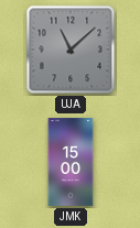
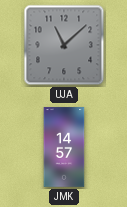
JMK: 15:00 -> 14:57 (64, 147)
